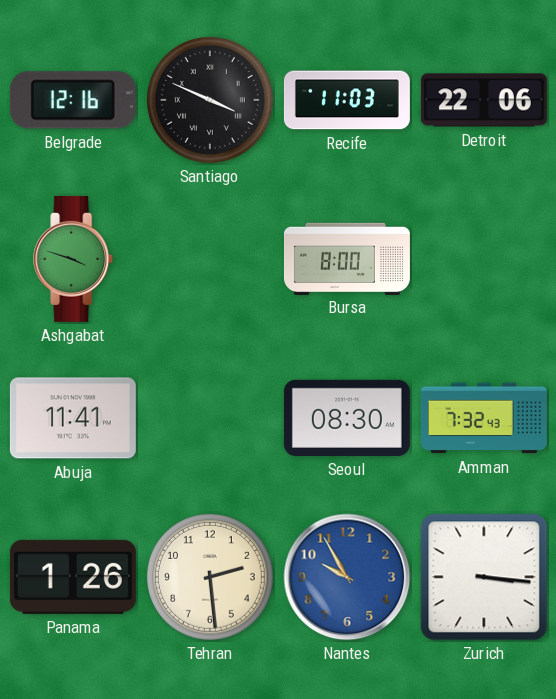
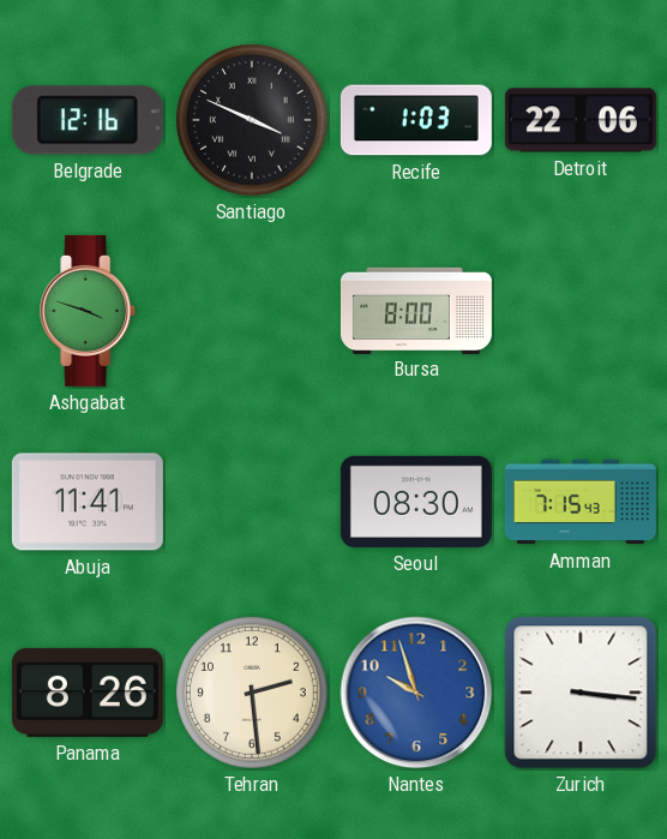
Recife: 11:03 -> 1:03 (416, 120)
Amman: 7:32 -> 7:15 (581, 502)
Panama: 1:26 -> 8:26 (88, 693)
Nantes: 9:55 -> 9:57 (416, 693)
